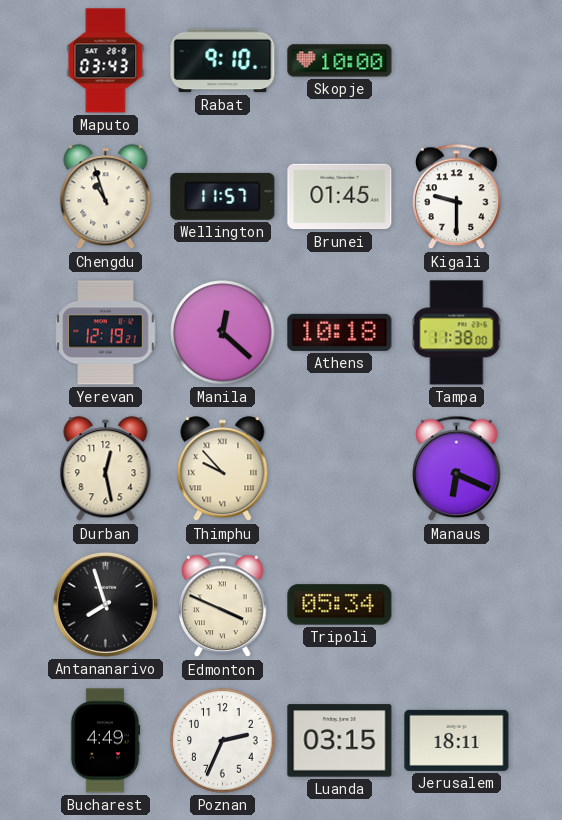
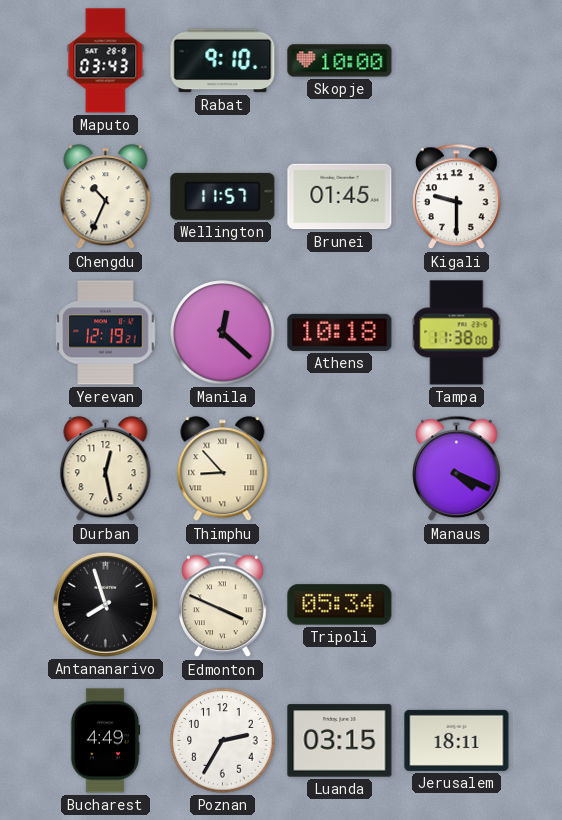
Chengdu: 10:57 -> 10:34 (106, 197)
Thimphu: 9:53 -> 8:53 (223, 469)
Manaus: 6:19 -> 4:19 (457, 469)
Poznan: 2:34 -> 2:35 (223, 741)
